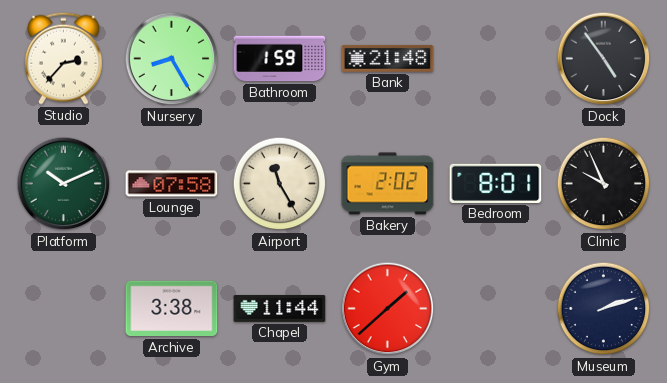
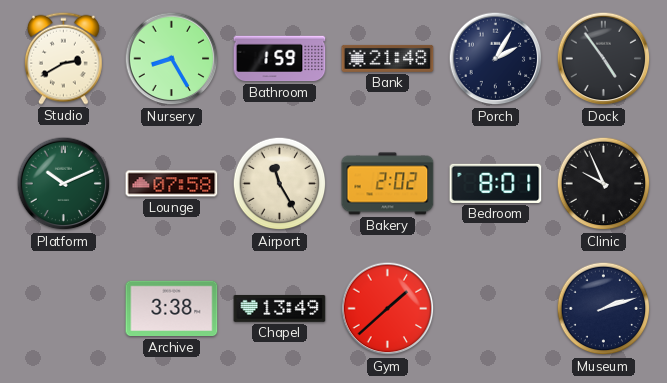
Studio: 2:37 -> 2:40 (64, 58)
Porch: none -> 2:05 (496, 59)
Chapel: 11:44 -> 13:49 (280, 309)
